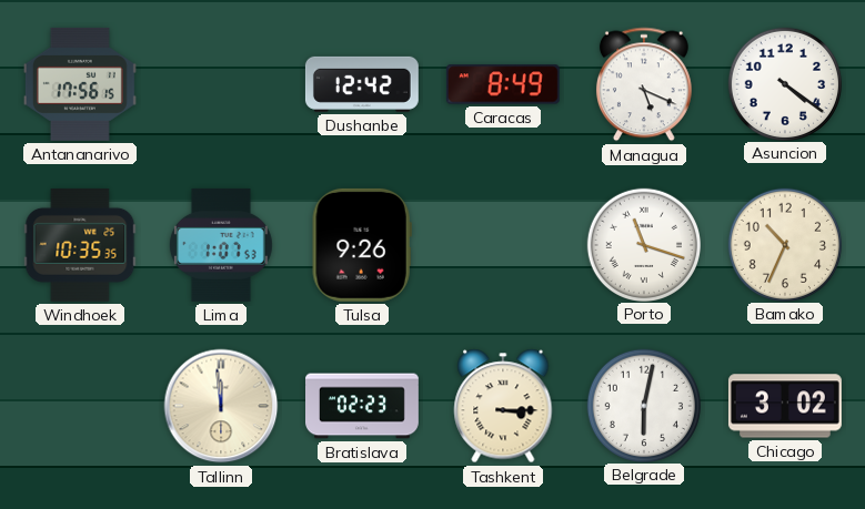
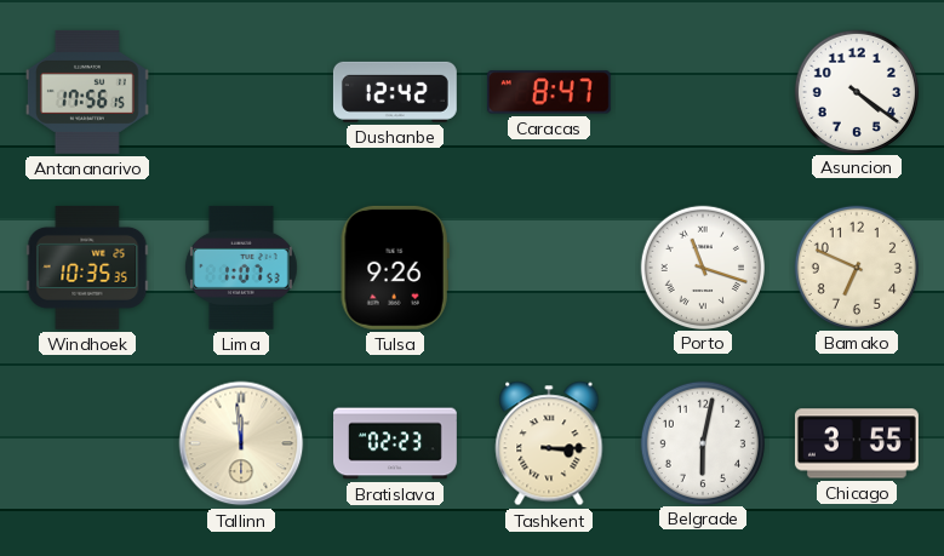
Caracas: 8:49 -> 8:47 (549, 92)
Managua: 5:19 -> none (644, 84)
Bamako: 10:34 -> 6:49 (856, 266)
Chicago: 3:02 -> 3:55 (857, 443)
